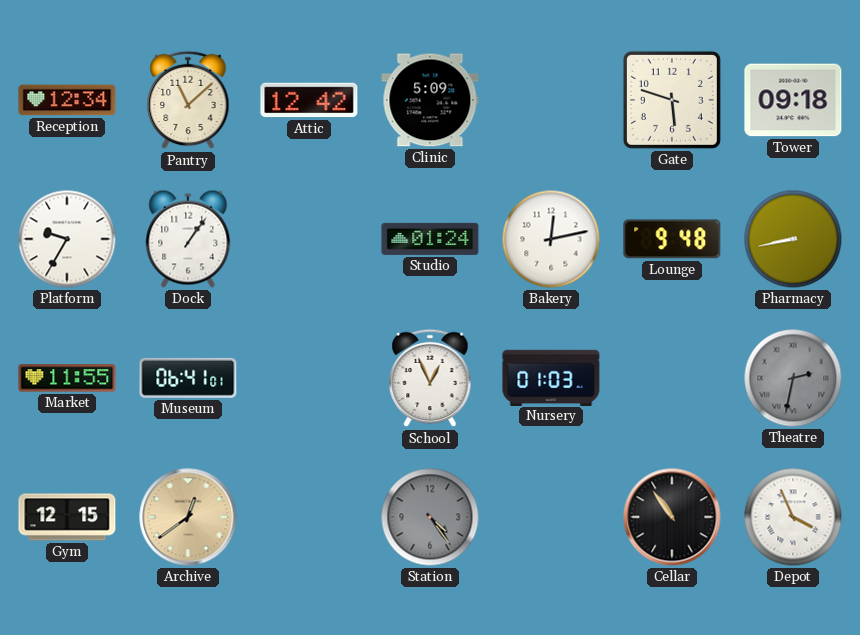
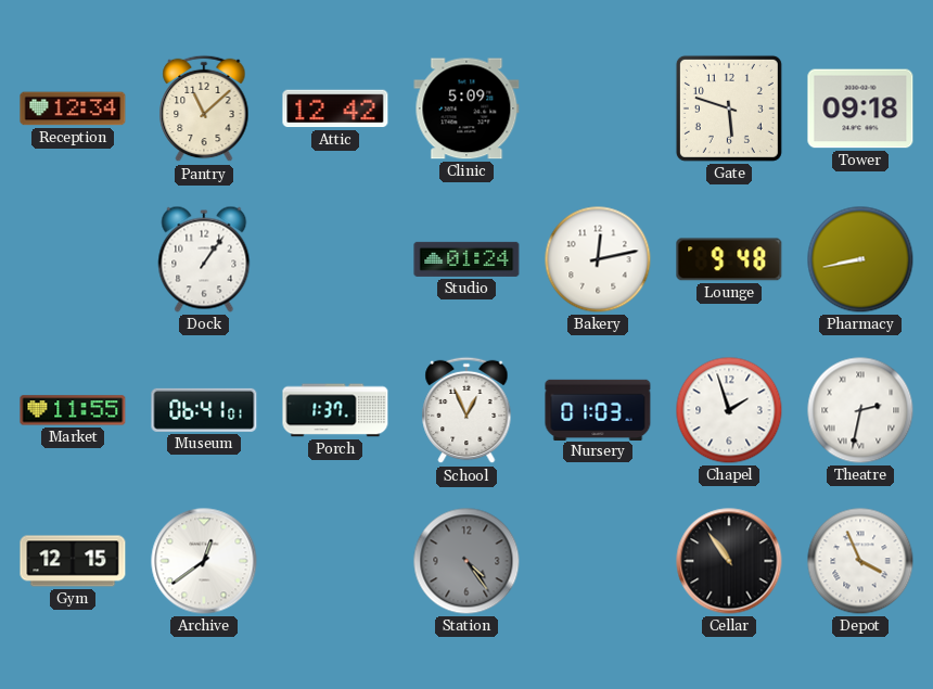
Platform: 9:35 -> none (67, 239)
Porch: none -> 1:37 (335, 410)
Chapel: none -> 1:57 (729, 410)
Theatre dial: grey -> white (860, 410)
Archive dial: champagne -> white (204, 561)
